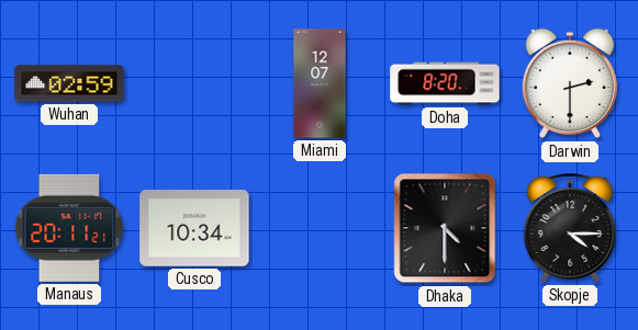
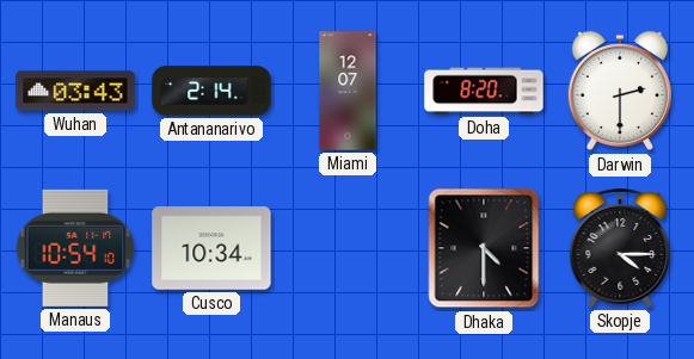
Wuhan: 02:59 -> 03:43 (75, 91)
Antananarivo: none -> 2:14 (211, 91)
Manaus: 20:11 -> 10:54 (75, 248)
